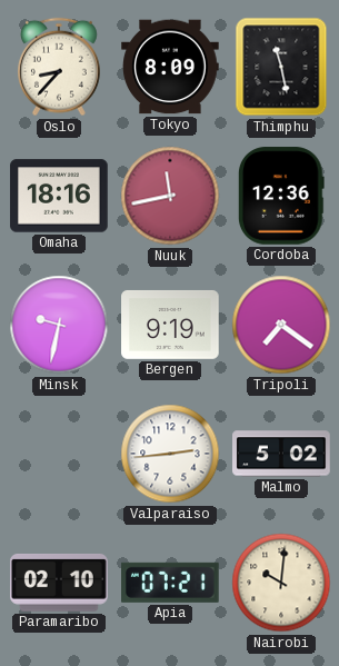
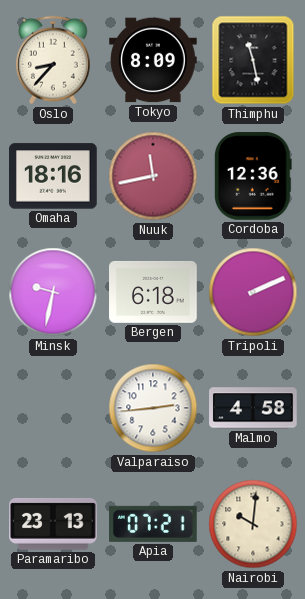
Bergen: 9:19 -> 6:18 (153, 292)
Tripoli: 7:21 -> 2:11 (253, 292)
Malmo: 5:02 -> 4:58 (253, 408)
Paramaribo: 02:10 -> 23:13 (54, 524)
